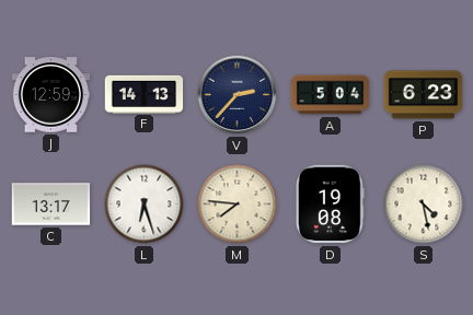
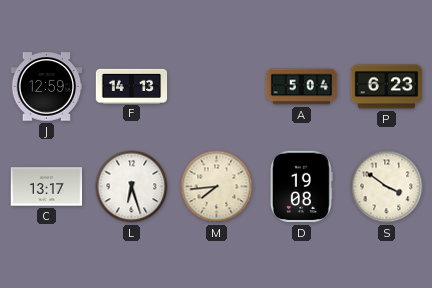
V: 2:37 -> none (238, 95)
M: 7:46 -> 7:44 (217, 187)
S: 4:28 -> 3:51 (387, 187)
